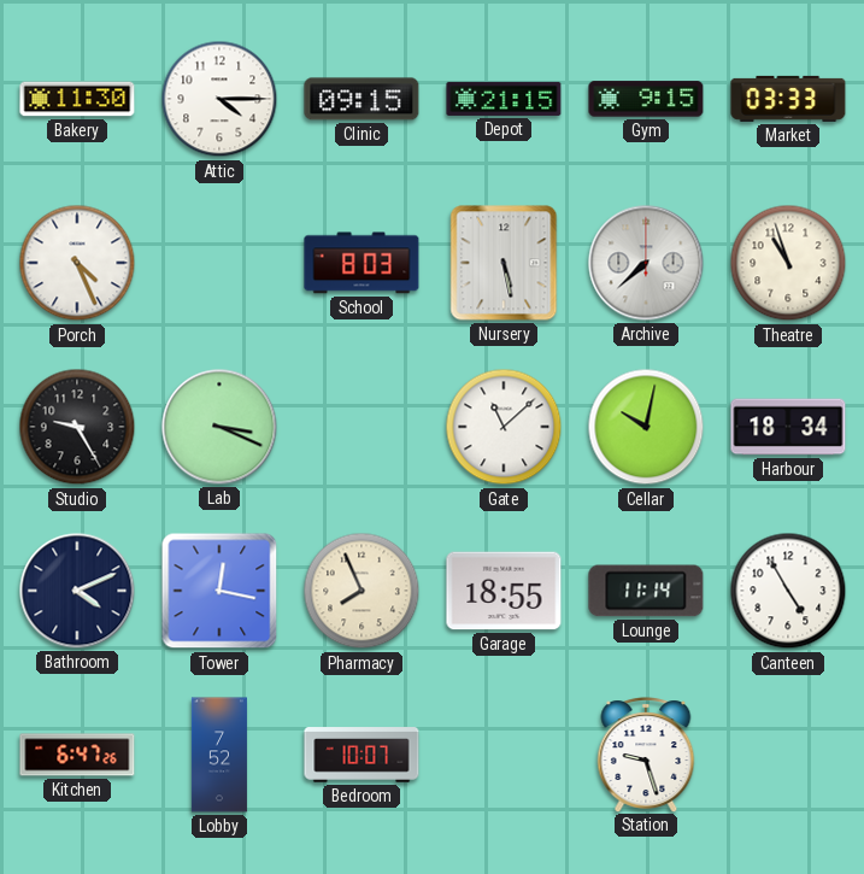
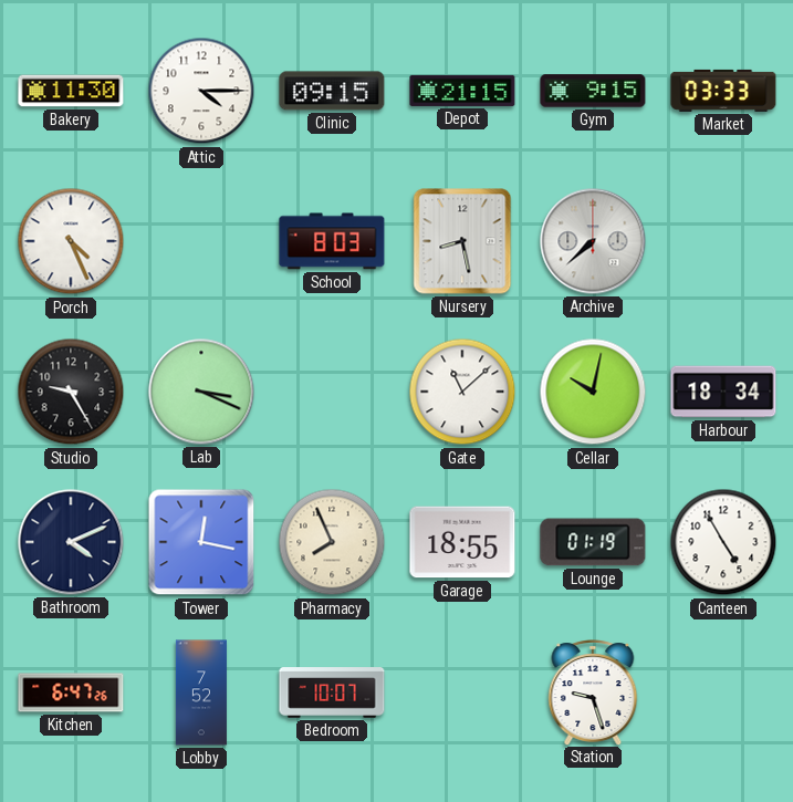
Nursery: 5:28 -> 8:28 (462, 241)
Theatre: 10:57 -> none (788, 263)
Lounge: 11:14 -> 01:19 (593, 542)
